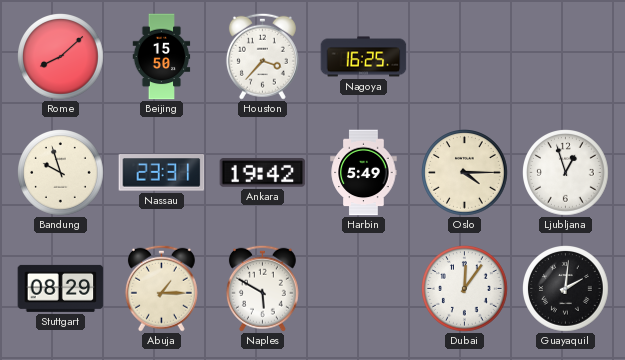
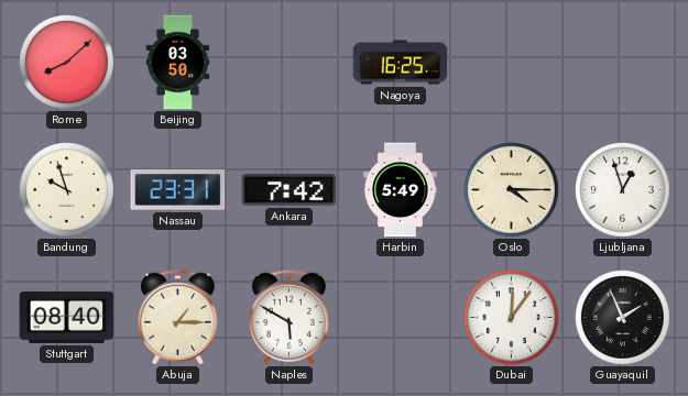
Beijing: 15:50 -> 03:50 (178, 63)
Houston: 3:37 -> none (262, 56)
Ankara: 19:42 -> 7:42 (290, 190)
Stuttgart: 08:29 -> 08:40 (67, 317)
Guayaquil: 2:01 -> 1:56 (623, 318)
